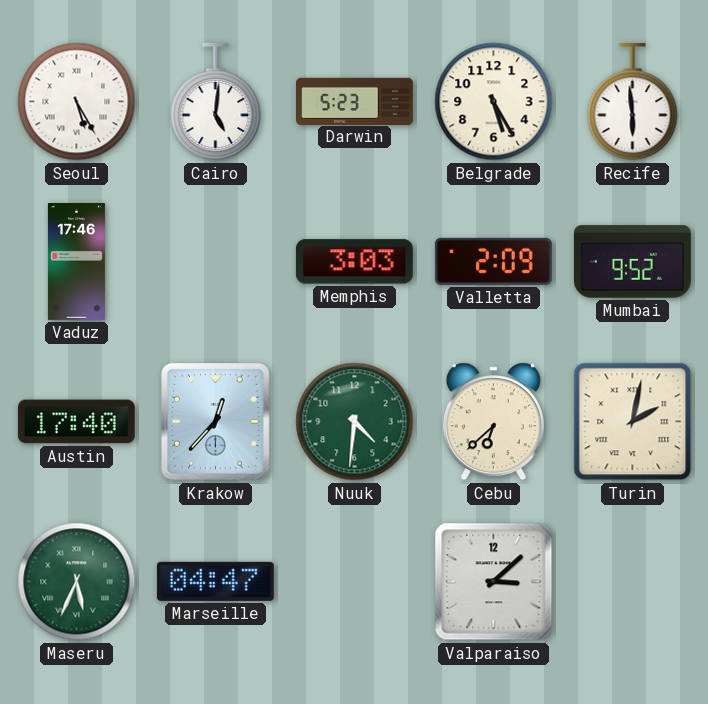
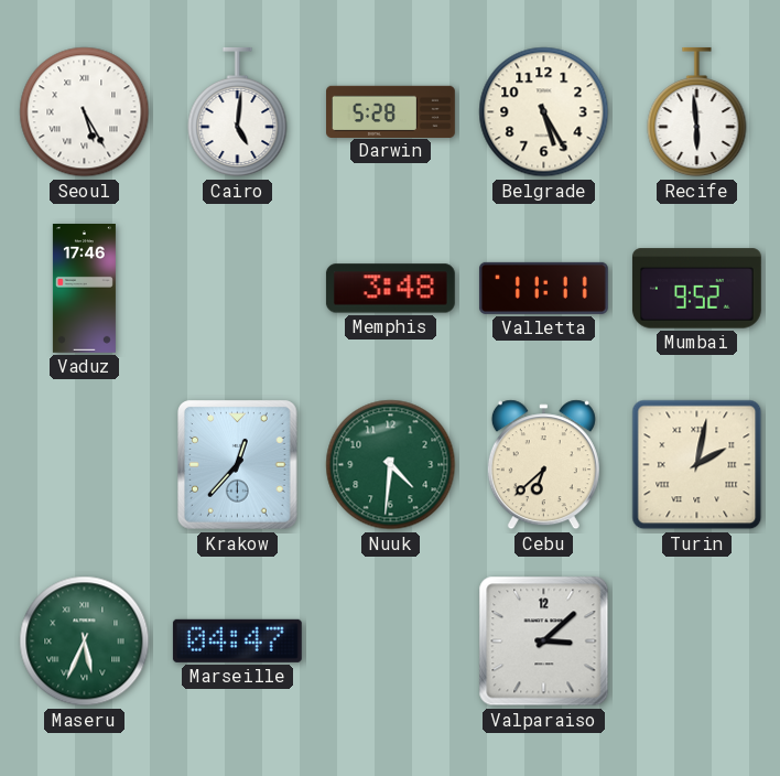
Darwin: 5:23 -> 5:28 (391, 111)
Memphis: 3:03 -> 3:48 (390, 289)
Valletta: 2:09 -> 11:11 (543, 288)
Austin: 17:40 -> none (76, 422)
